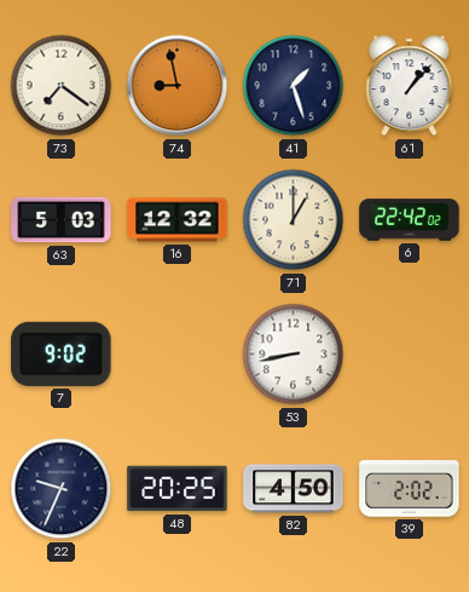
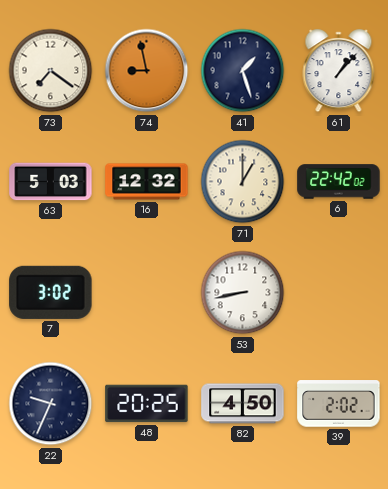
7: 9:02 -> 3:02 (51, 292)
